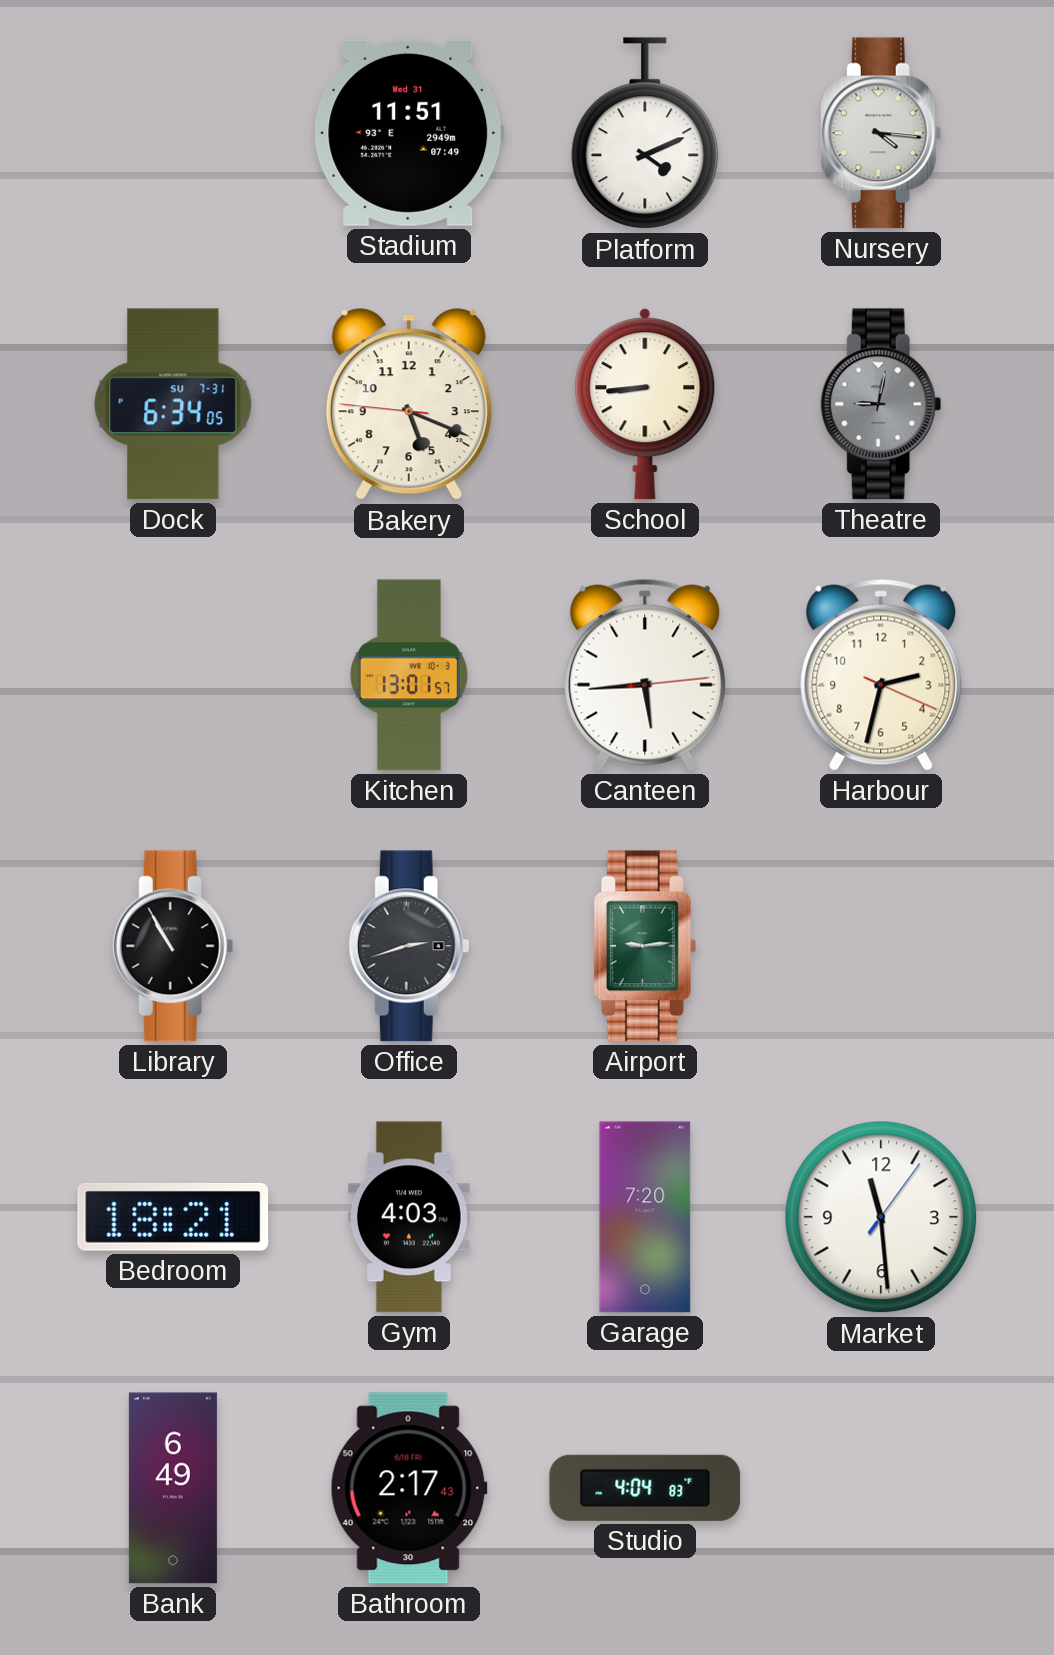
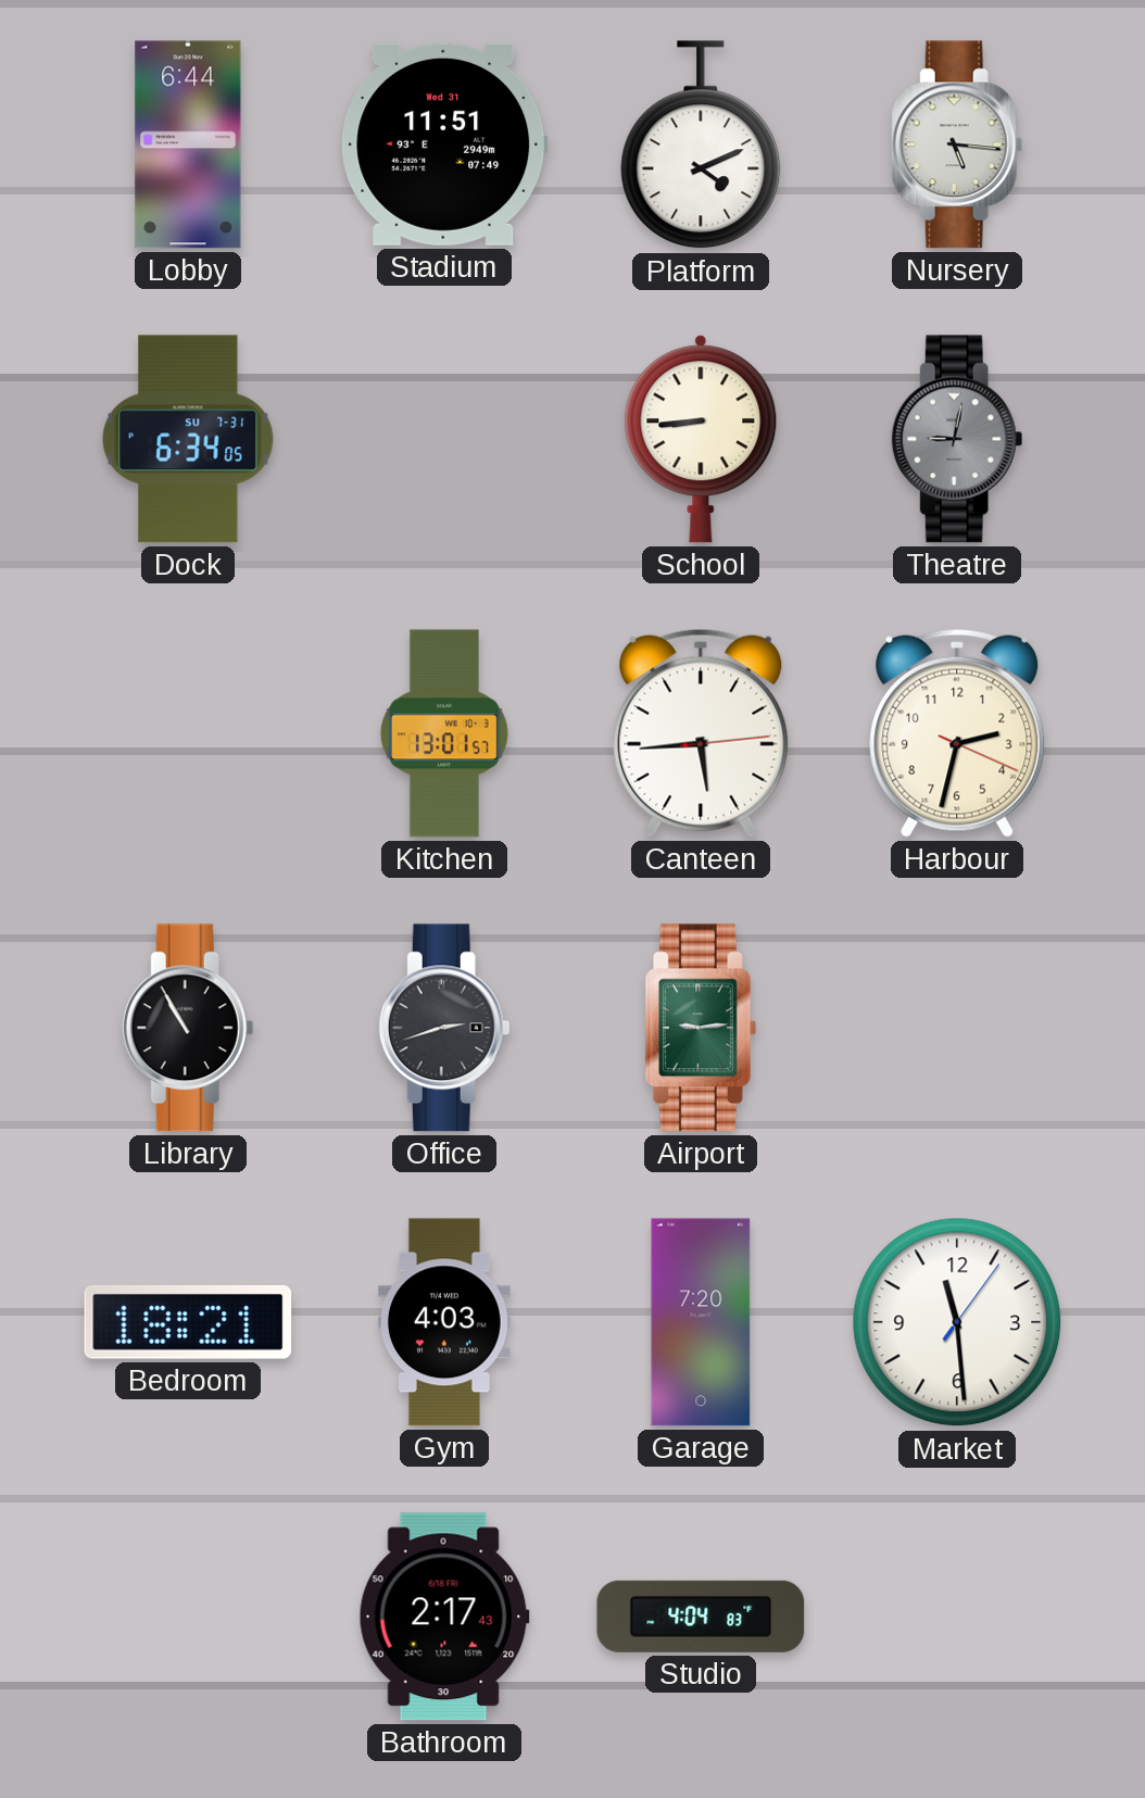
Lobby: none -> 6:44 (188, 144)
Nursery: 4:16 -> 5:16 (957, 144)
Bakery: 5:18 -> none (409, 405)
Bank: 6:49 -> none (173, 1488)
